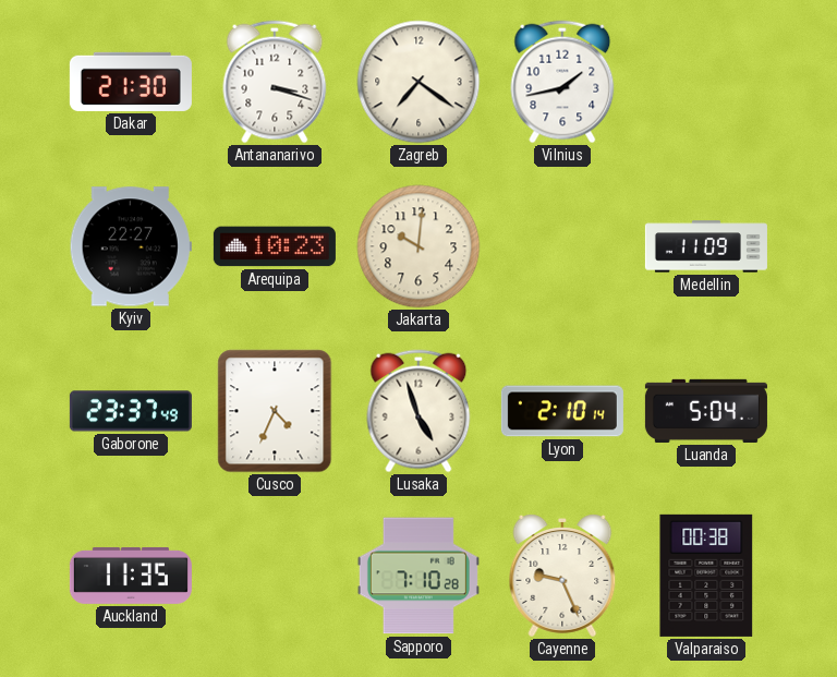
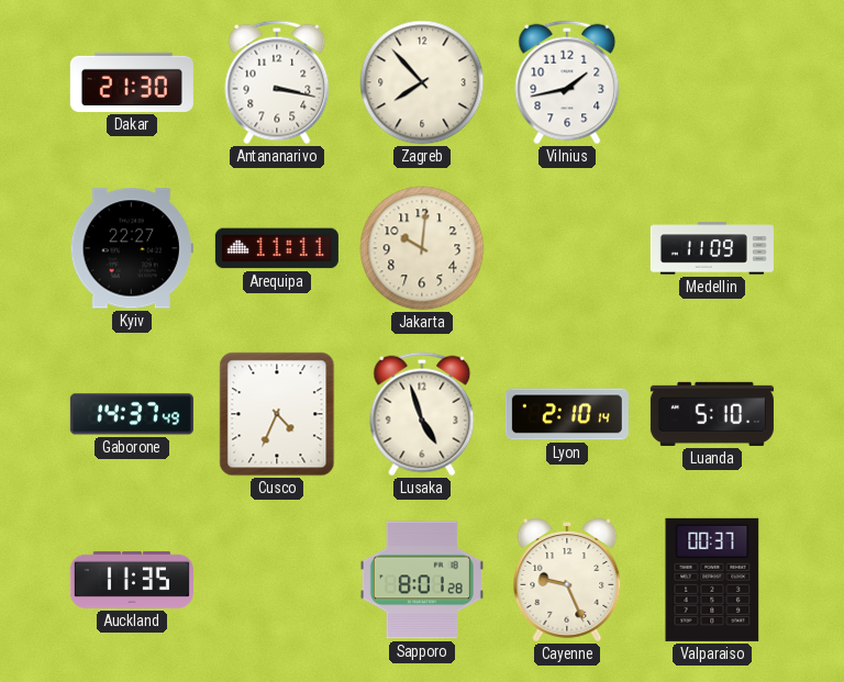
Antananarivo: 3:18 -> 3:17 (277, 82)
Zagreb: 7:21 -> 7:53 (422, 82)
Arequipa: 10:23 -> 11:11 (277, 248)
Gaborone: 23:37 -> 14:37 (132, 414)
Luanda: 5:04 -> 5:10 (712, 414)
Sapporo: 7:10 -> 8:01 (422, 580)
Valparaiso: 00:38 -> 00:37 (712, 580)
